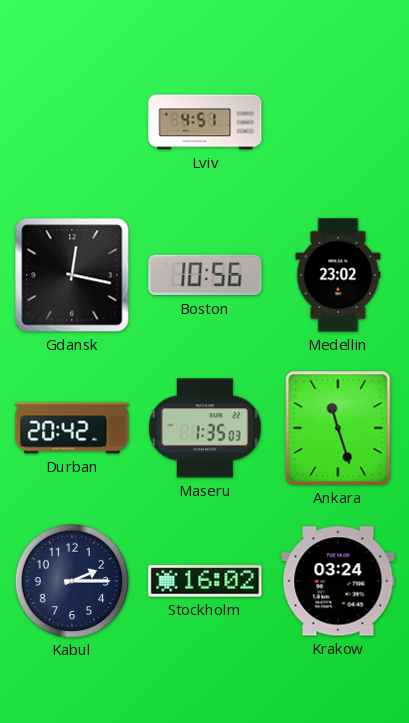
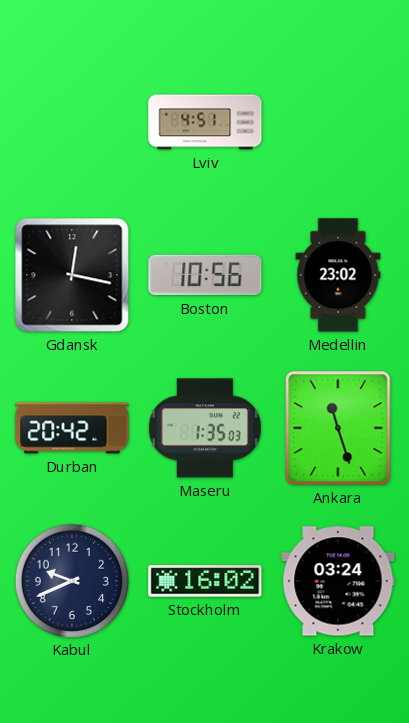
Kabul: 2:15 -> 9:41 (71, 580)
